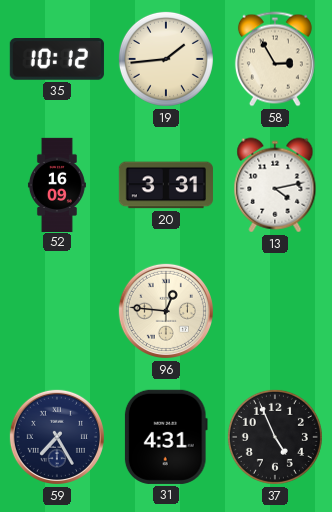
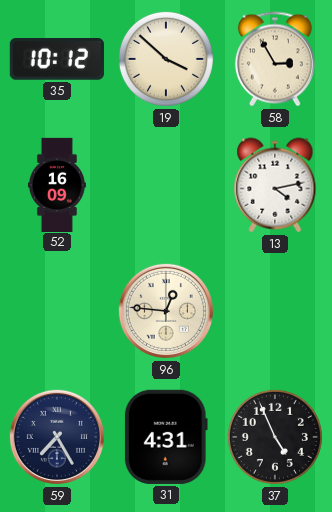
19: 1:44 -> 3:52 (166, 59)
20: 3:31 -> none (166, 185)
